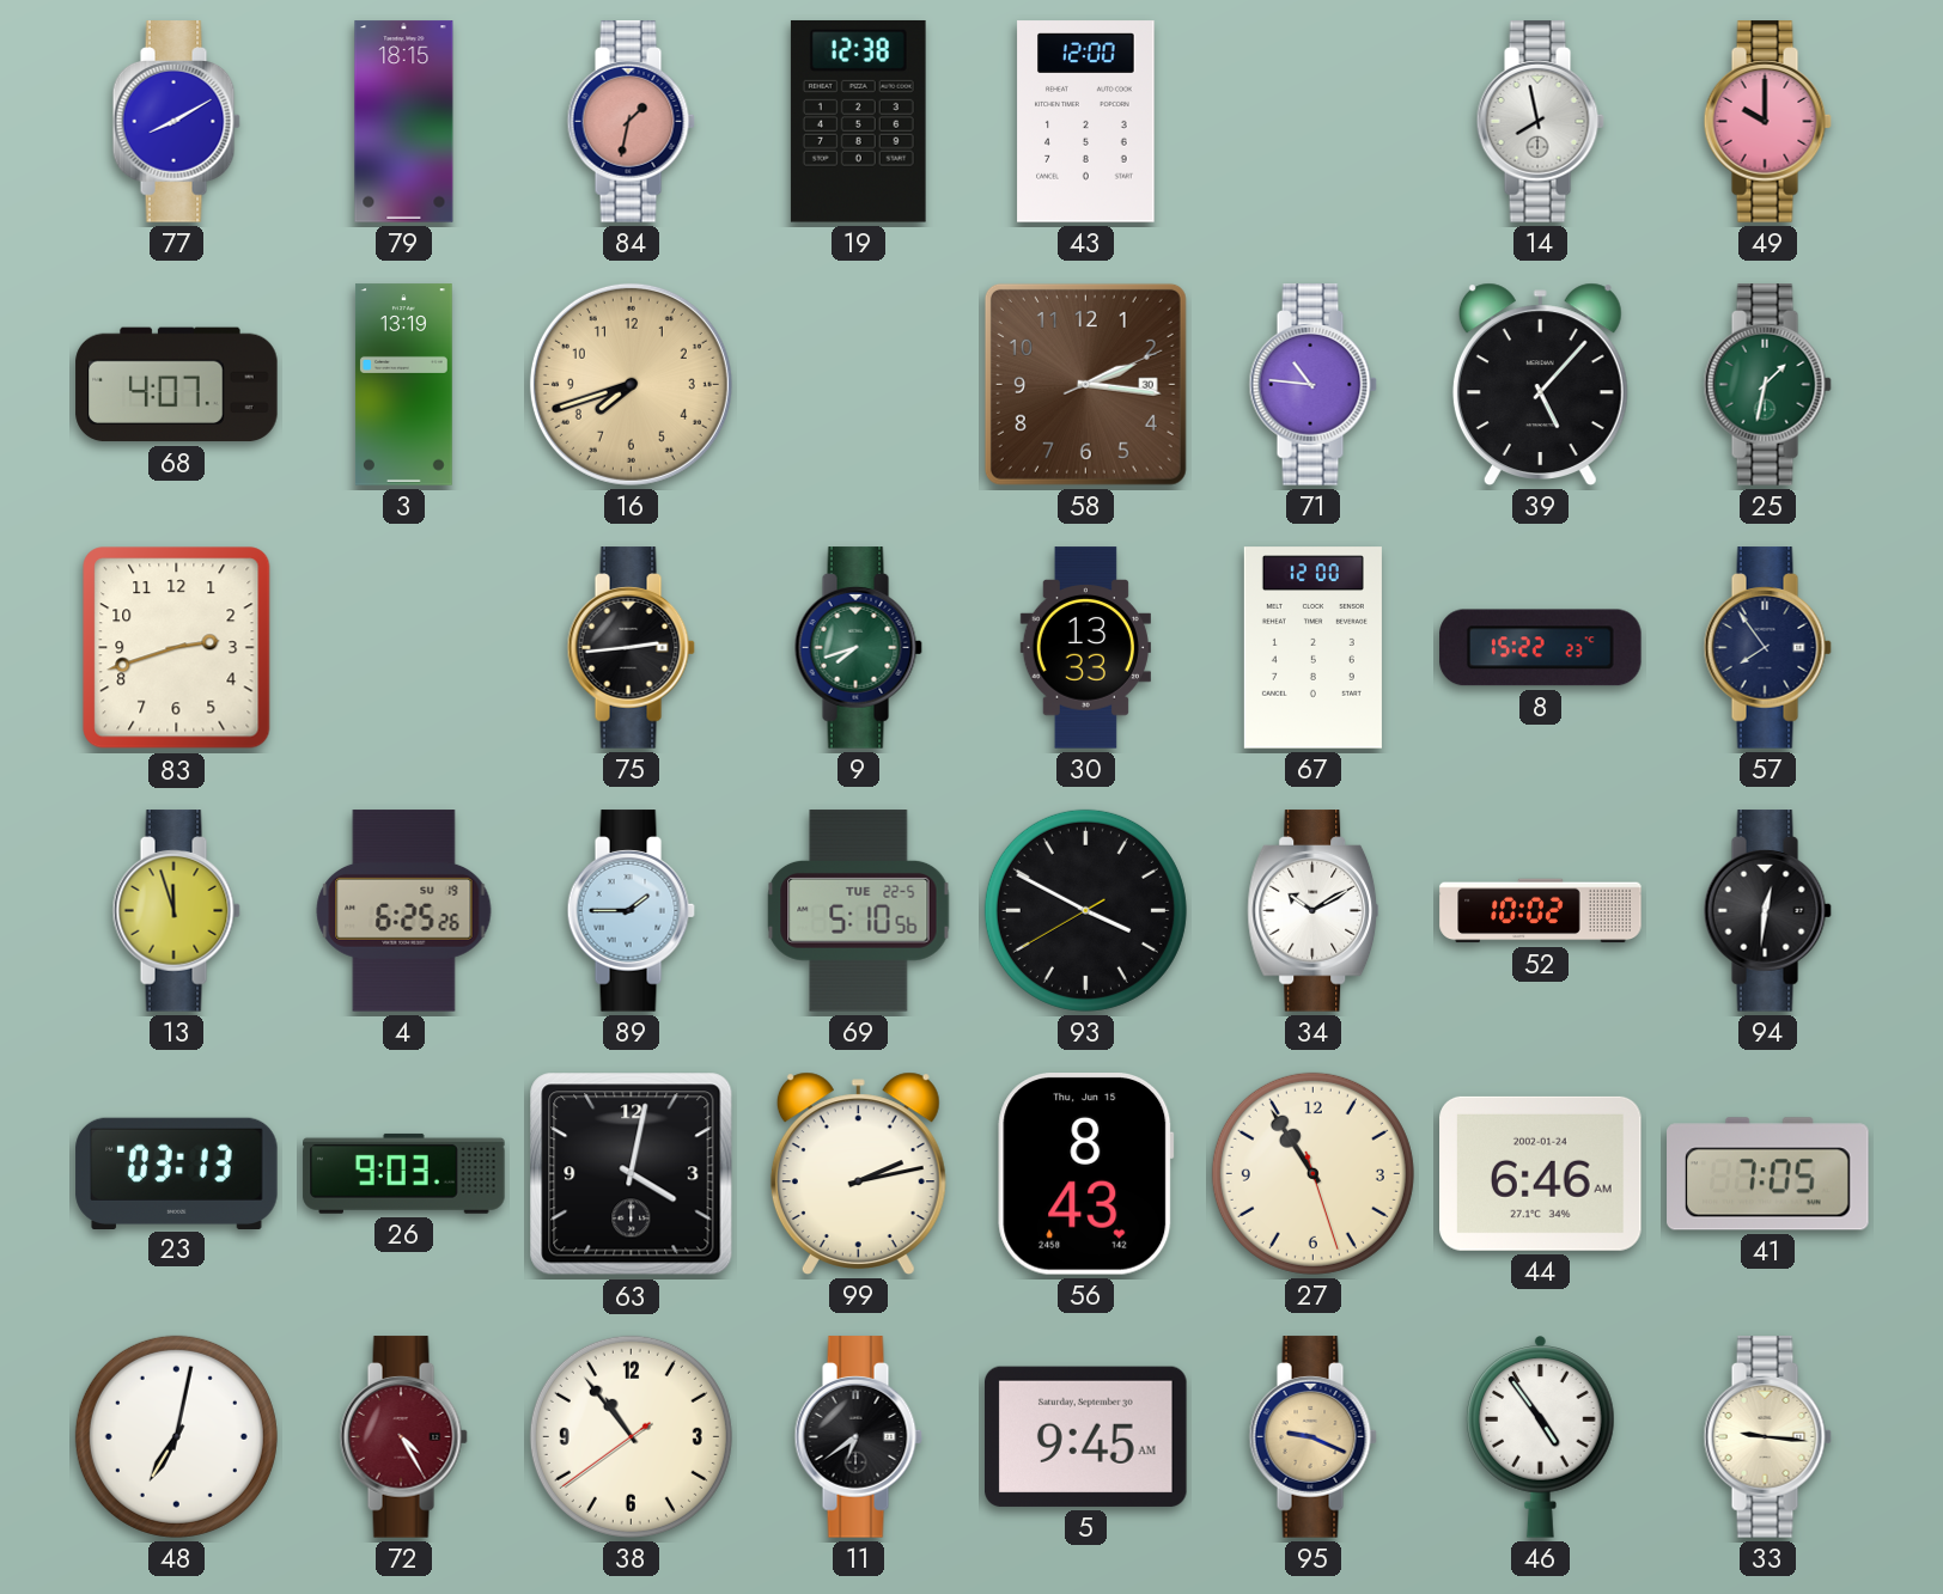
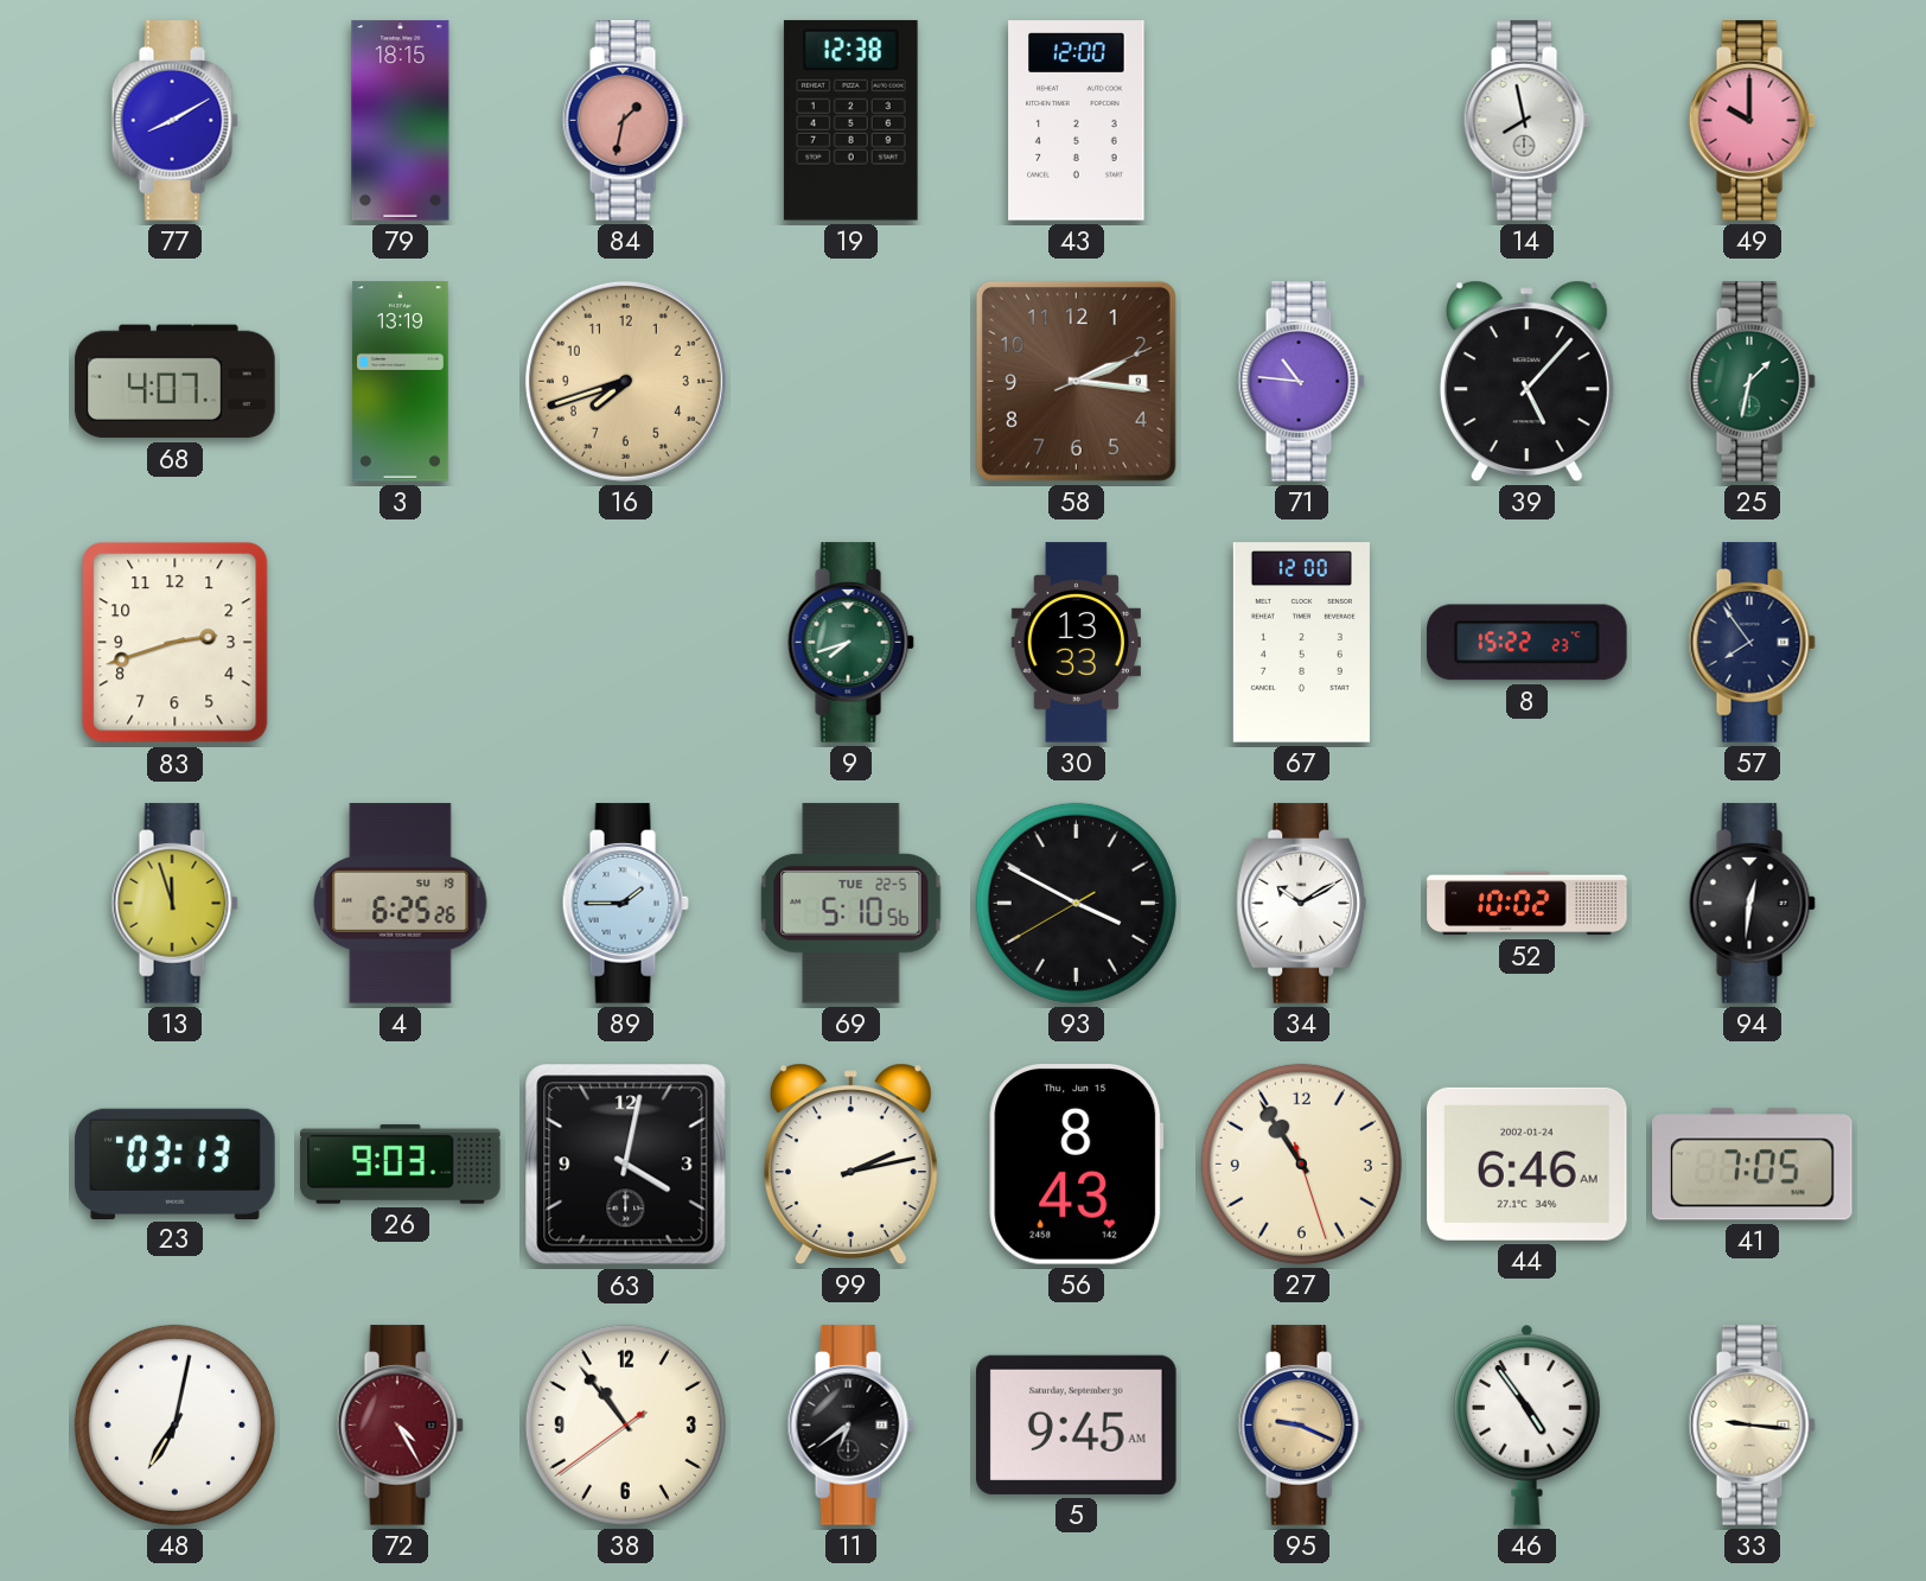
58 date: 30 -> 9 (1076, 381)
75: 2:44 -> none (631, 648)
